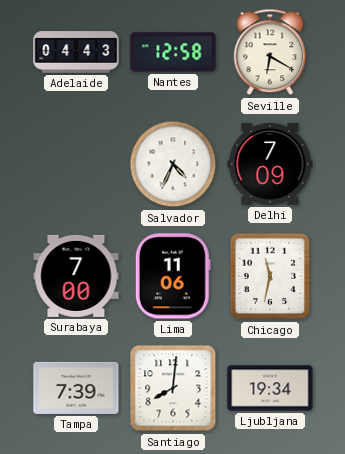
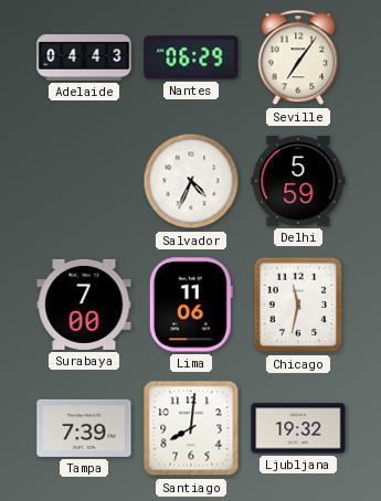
Nantes: 12:58 -> 06:29 (191, 57)
Seville: 6:20 -> 7:06 (298, 57)
Delhi: 7:09 -> 5:59 (298, 181)
Ljubljana: 19:34 -> 19:32 (298, 428)
